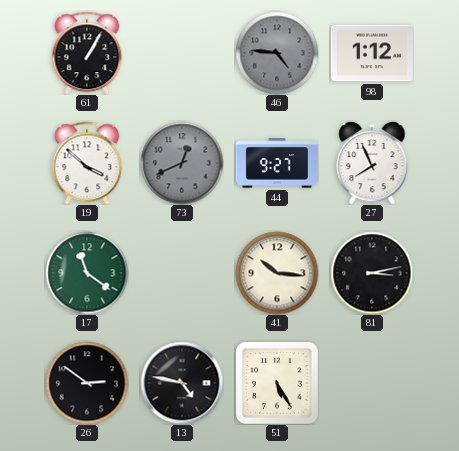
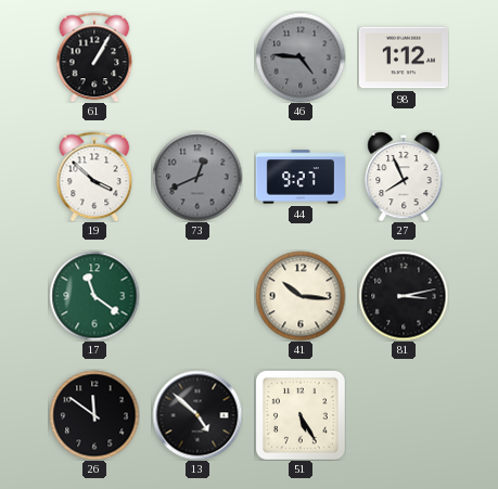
26: 2:51 -> 11:51 (94, 415)
13: 4:47 -> 4:52 (197, 415)
